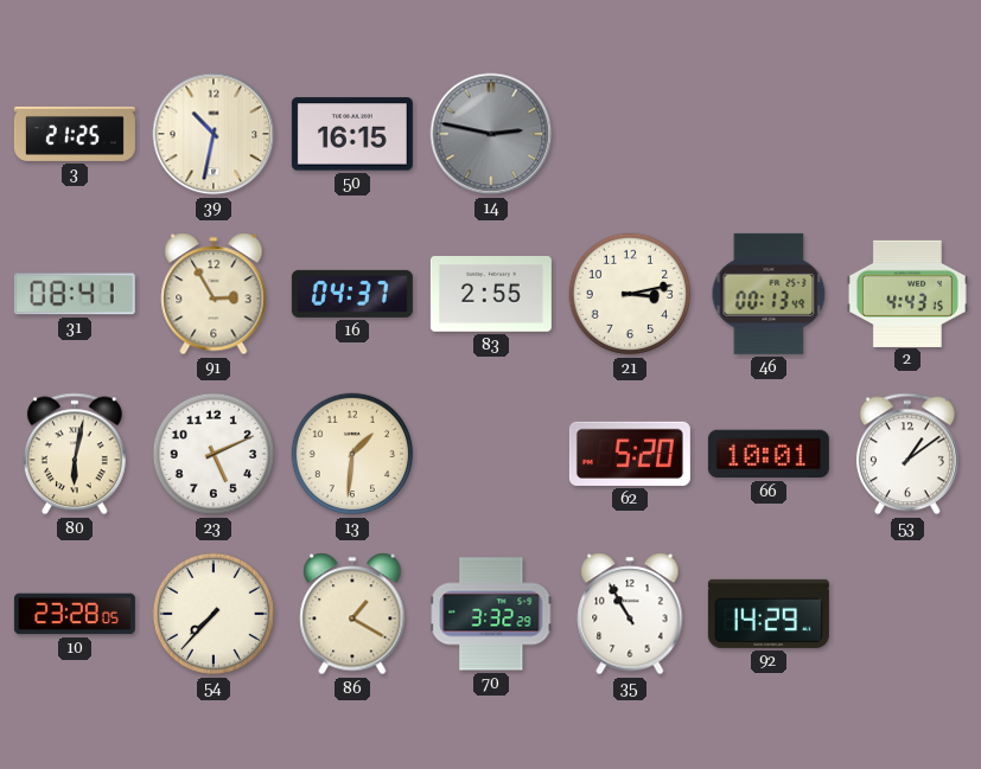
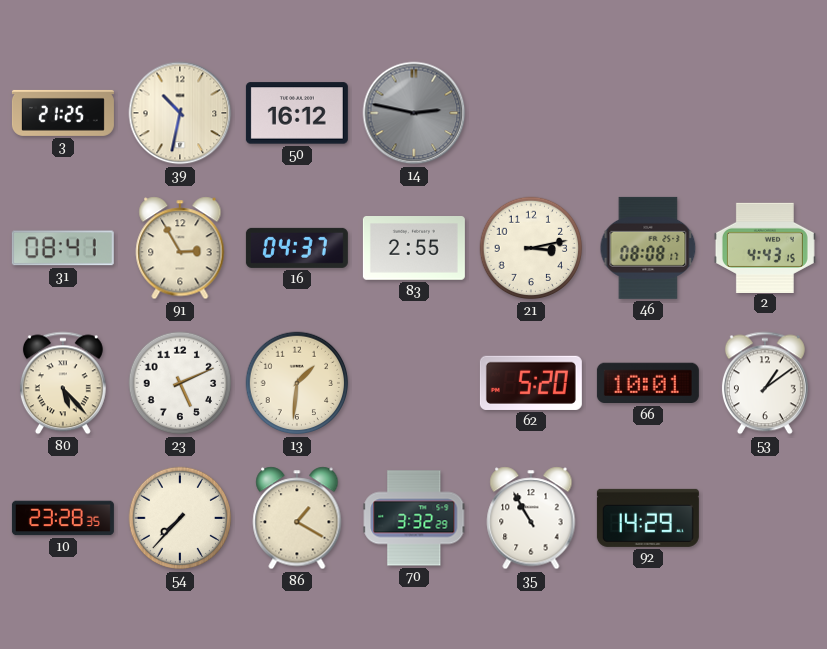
50: 16:15 -> 16:12 (297, 113)
46: 00:13 -> 08:08 (648, 248)
80: 6:02 -> 5:23 (63, 383)
10: 23:28:05 -> 23:28:35 (63, 518)
